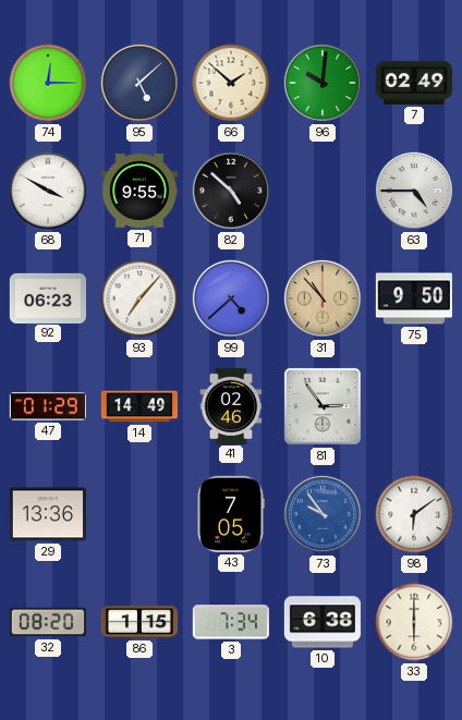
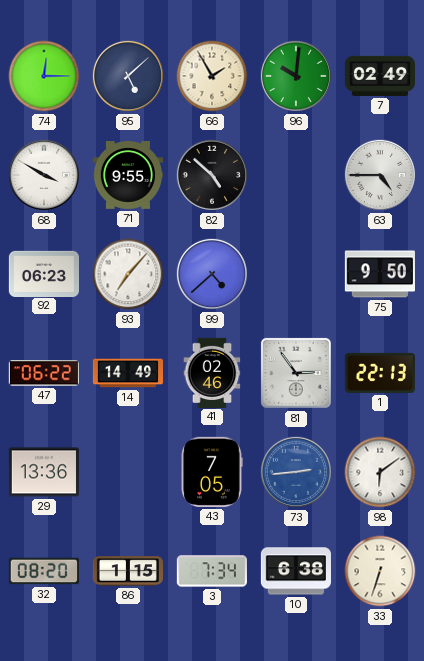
66: 1:52 -> 1:55 (212, 76)
31: 10:53 -> none (323, 298)
47: 01:29 -> 06:22 (44, 373)
1: none -> 22:13 (380, 373)
73: 9:54 -> 2:44 (296, 472)
33: 6:00 -> 6:33 (380, 571)
